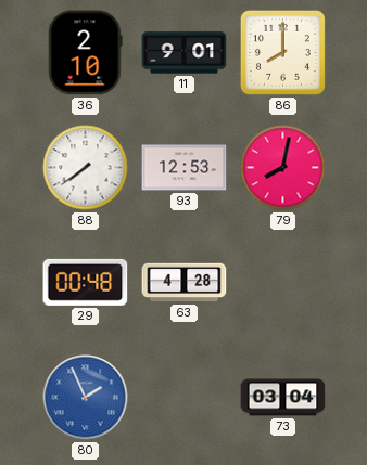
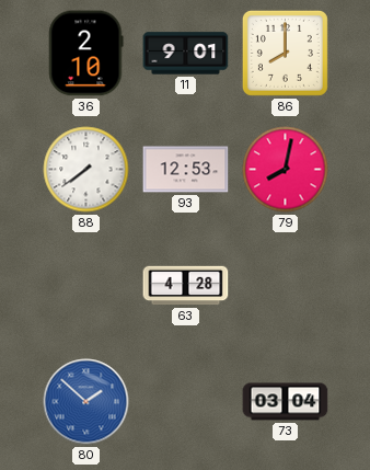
29: 00:48 -> none (86, 282)
80: 1:56 -> 1:52 (86, 402)
